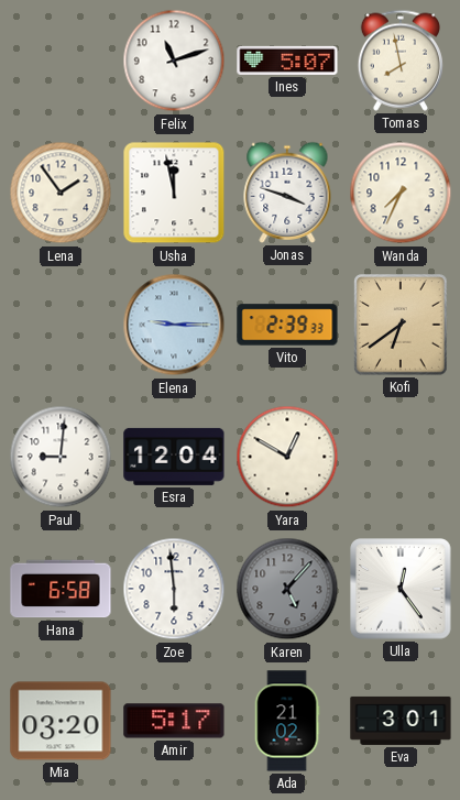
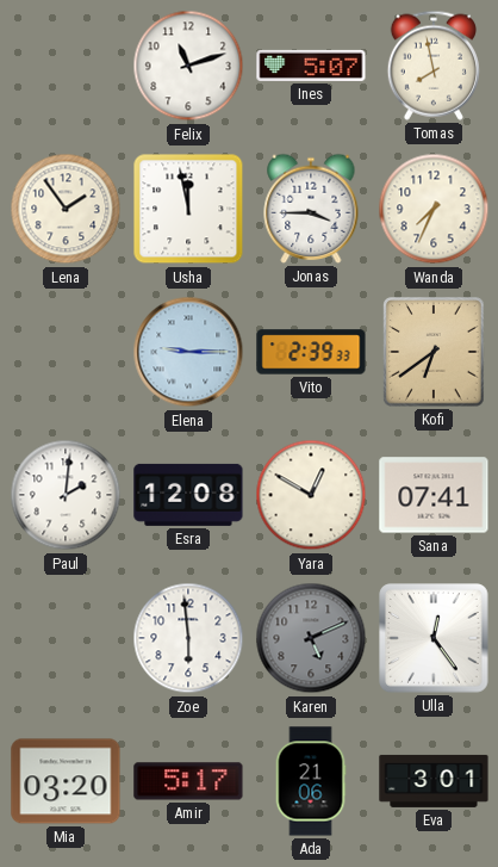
Jonas: 3:48 -> 3:45 (311, 209)
Paul: 9:01 -> 2:01 (66, 495)
Esra: 12:04 -> 12:08 (188, 495)
Sana: none -> 07:41 (434, 495)
Hana: 6:58 -> none (61, 589)
Karen: 5:07 -> 5:11 (311, 638)
Ada: 21:02 -> 21:06 (311, 781)
